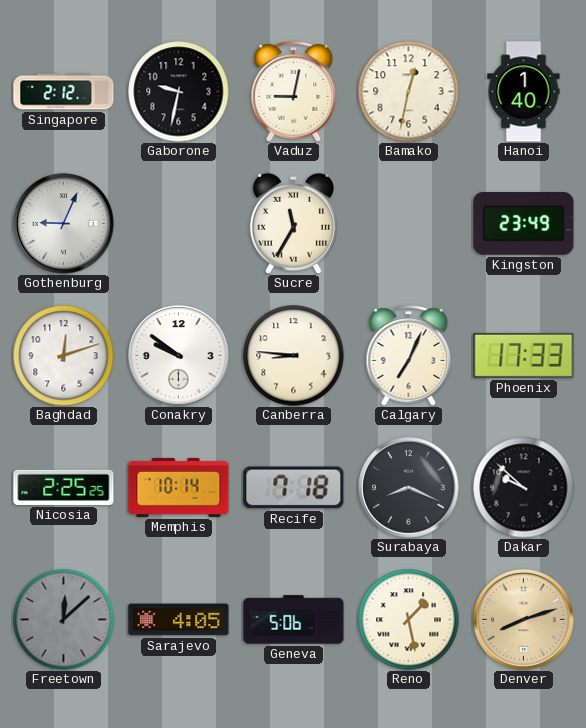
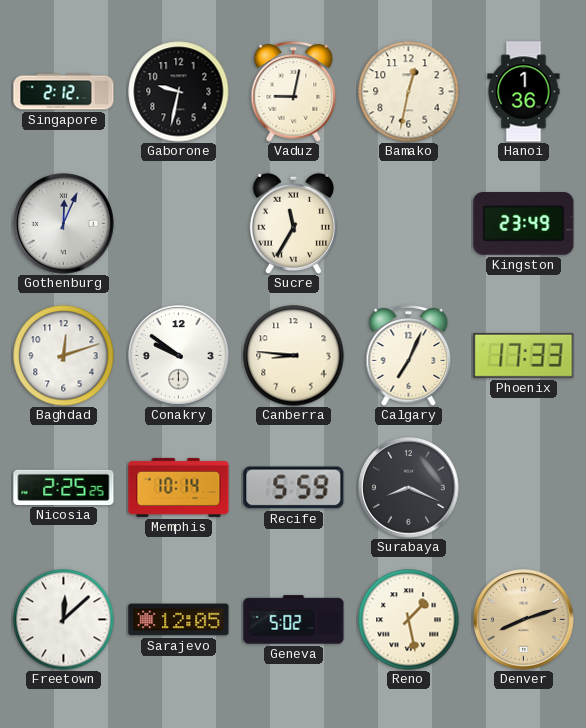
Hanoi: 1:40 -> 1:36 (524, 92)
Gothenburg: 9:04 -> 12:04 (64, 224)
Recife: 7:18 -> 5:59 (294, 488)
Dakar: 9:52 -> none (524, 488)
Freetown dial: grey -> white (64, 620)
Sarajevo: 4:05 -> 12:05 (179, 620)
Geneva: 5:06 -> 5:02 (294, 620)
